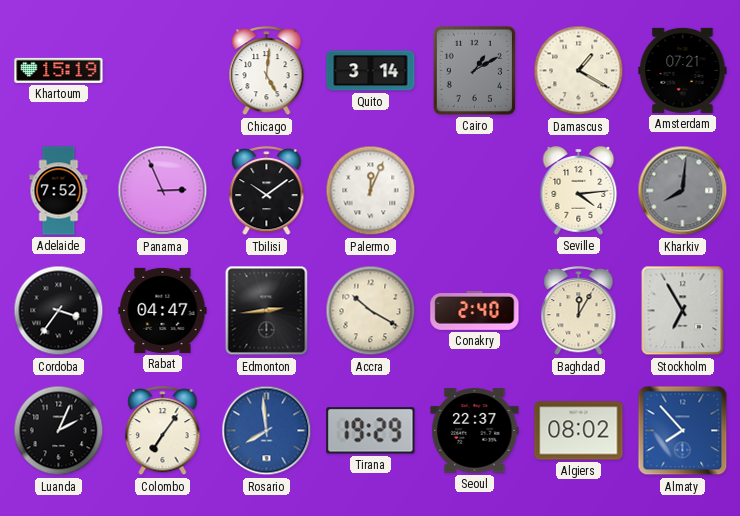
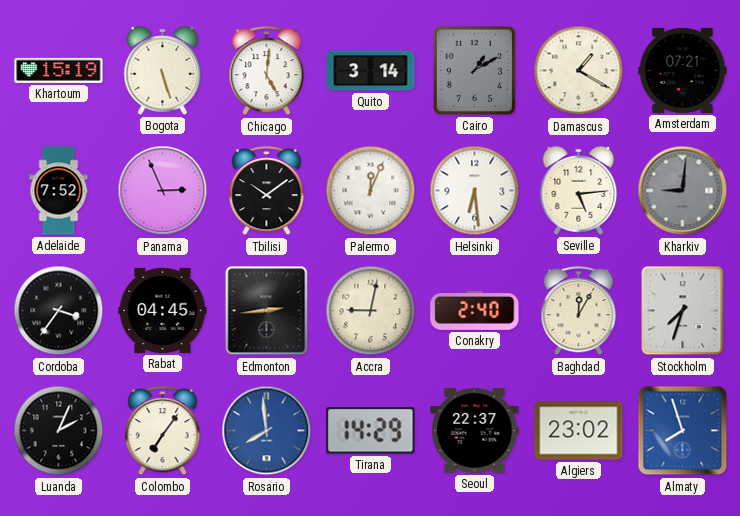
Bogota: none -> 5:27 (163, 71)
Helsinki: none -> 6:29 (475, 191)
Seville: 4:14 -> 5:14 (579, 191)
Kharkiv: 8:01 -> 9:01 (683, 191)
Rabat: 04:47 -> 04:45 (163, 310)
Accra: 10:20 -> 9:02 (371, 311)
Stockholm: 6:55 -> 7:33 (683, 311)
Tirana: 19:29 -> 14:29 (371, 431)
Algiers: 08:02 -> 23:02 (579, 431)
Almaty: 7:53 -> 7:57 (683, 431)
